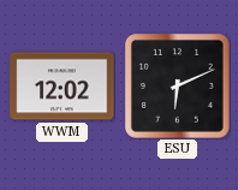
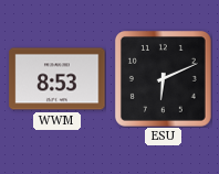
WWM: 12:02 -> 8:53 (58, 79)
